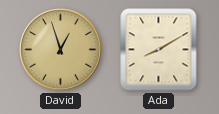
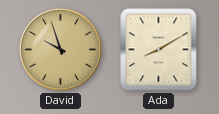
David: 12:57 -> 9:57 (61, 50)
